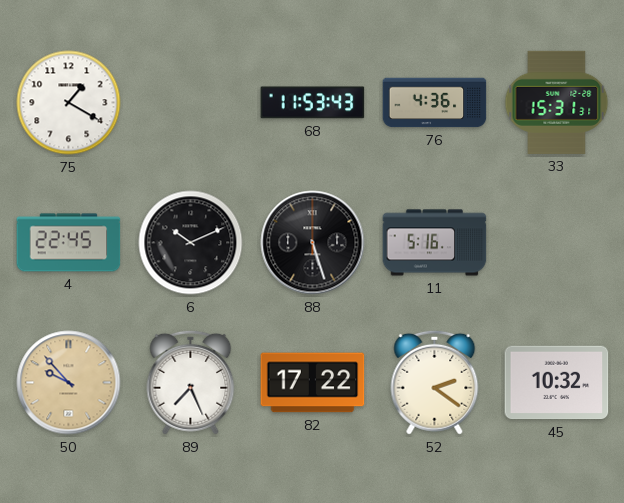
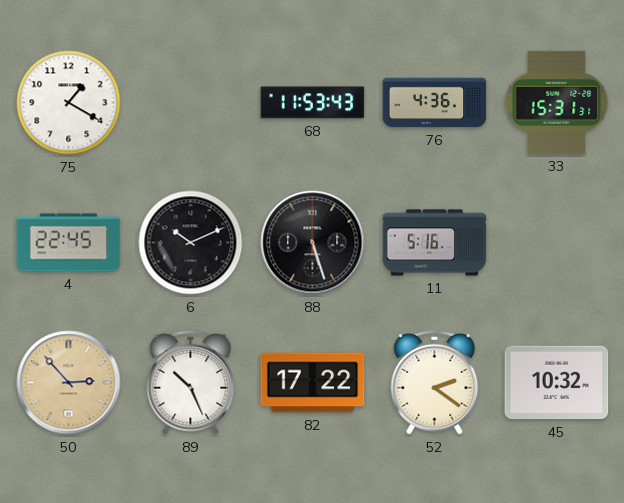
50: 9:53 -> 2:53 (69, 383)
89: 7:26 -> 10:26 (191, 382)
